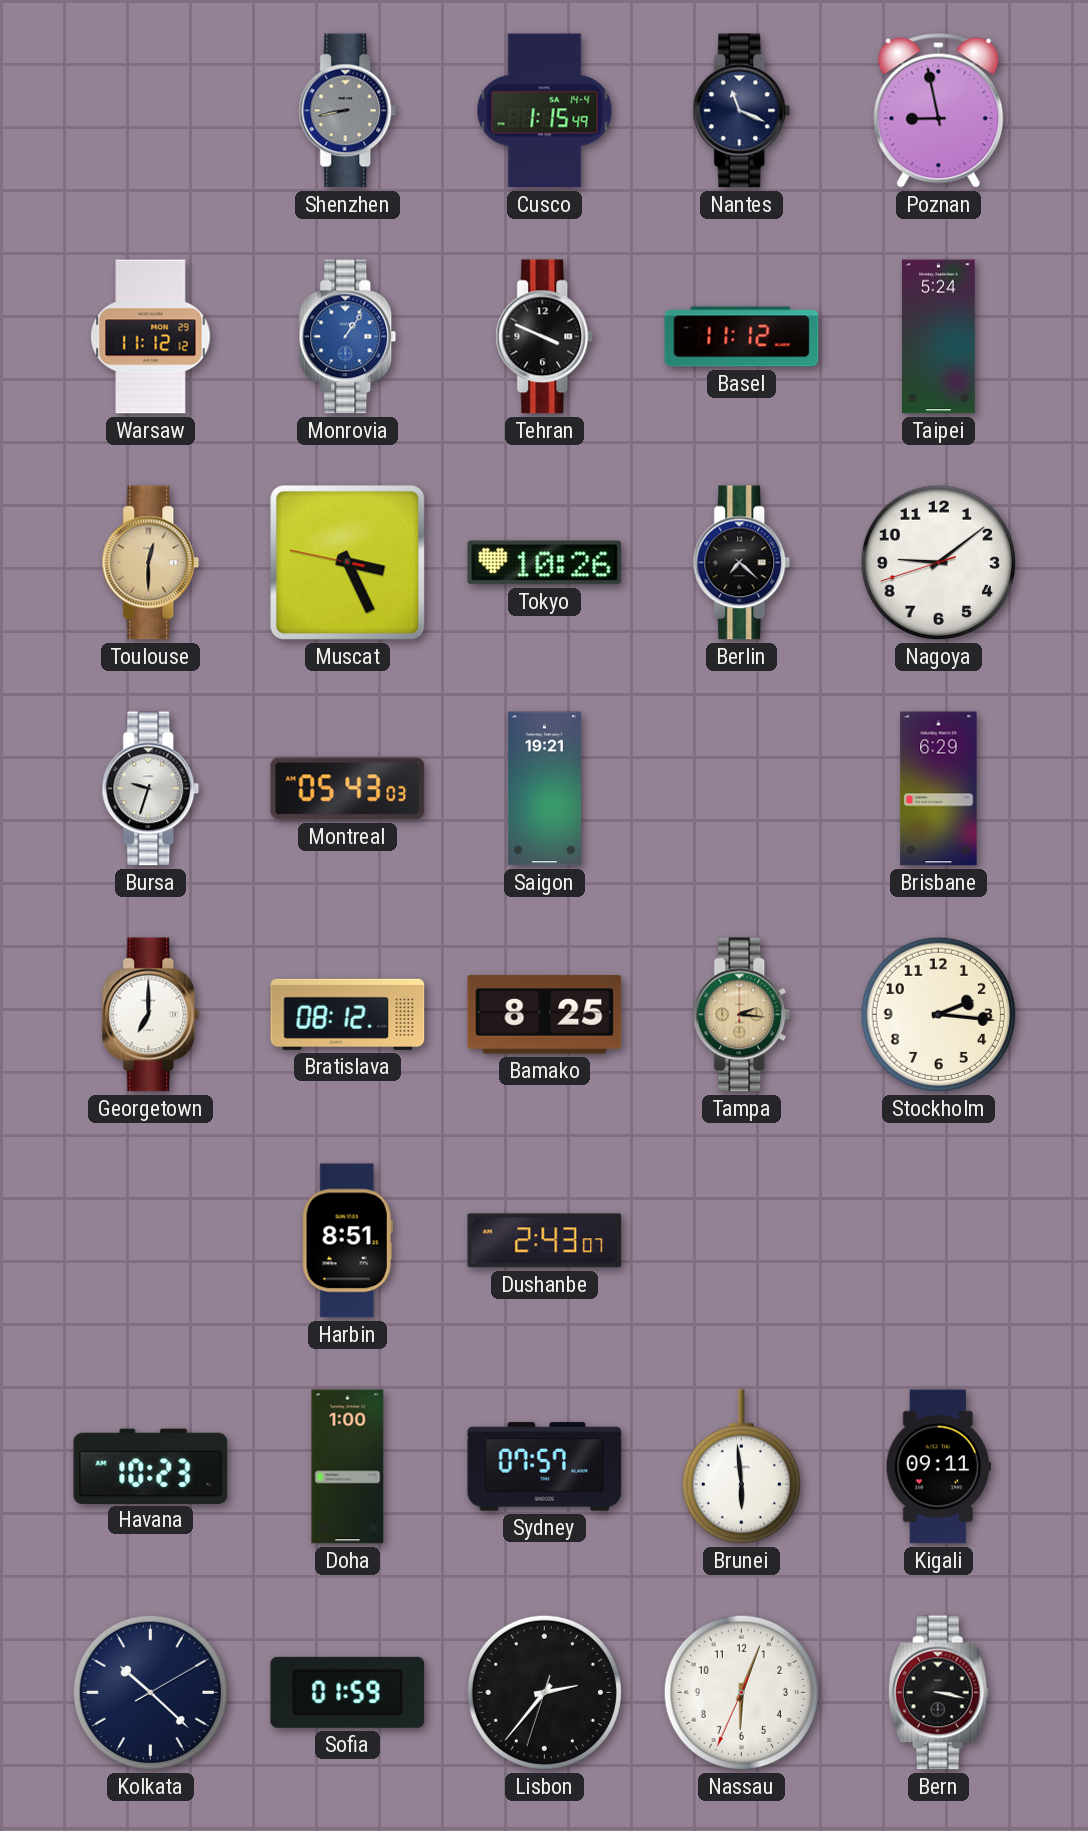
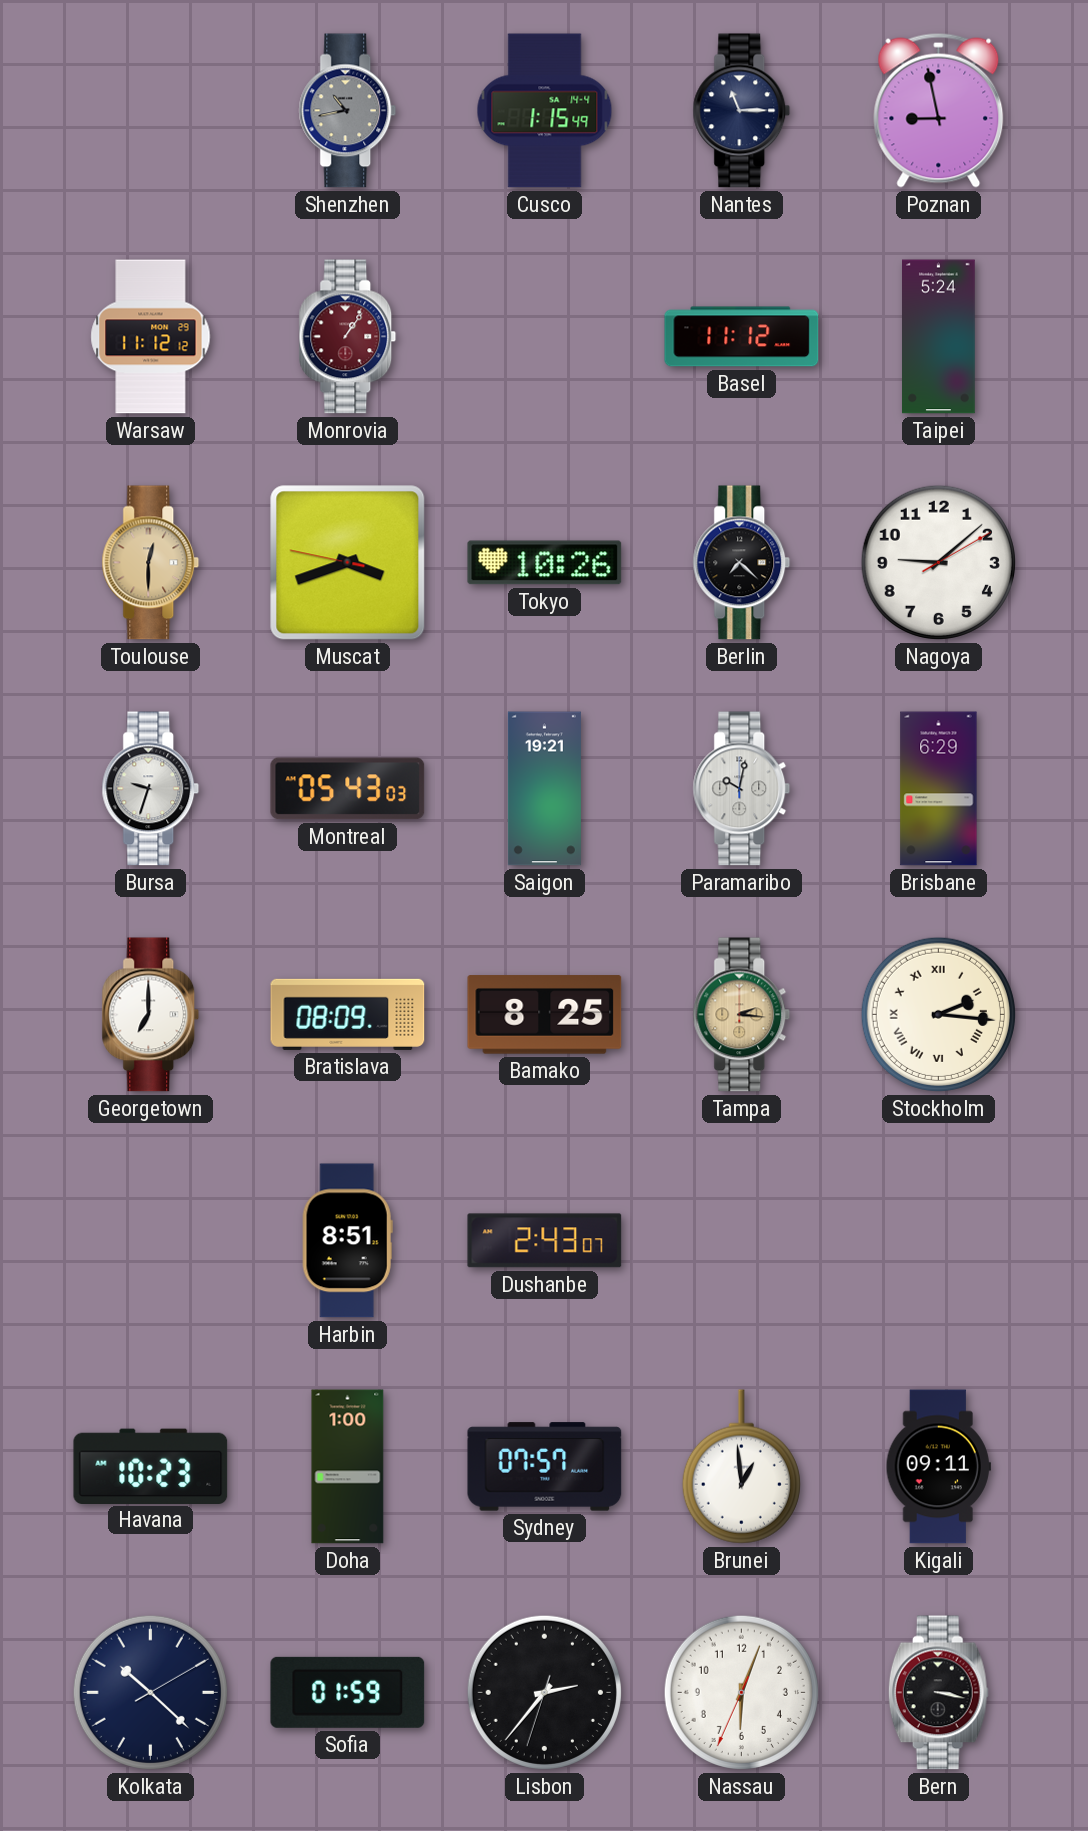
Shenzhen: 8:43 -> 10:43 (348, 111)
Nantes: 11:19 -> 11:15 (742, 111)
Monrovia dial: blue -> burgundy (348, 337)
Tehran: 3:49 -> none (545, 337)
Muscat: 3:25 -> 3:41 (348, 563)
Nagoya: 9:08:42 -> 9:08:10 (938, 562)
Paramaribo: none -> 10:02 (742, 789)
Bratislava: 08:12 -> 08:09 (348, 1014)
Stockholm numerals: Arabic -> Roman (938, 1014)
Brunei: 5:59 -> 12:59 (741, 1467)
